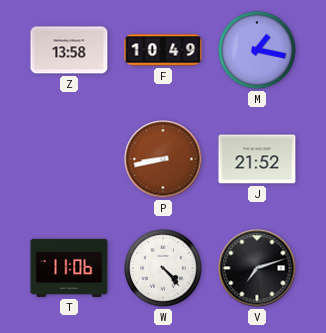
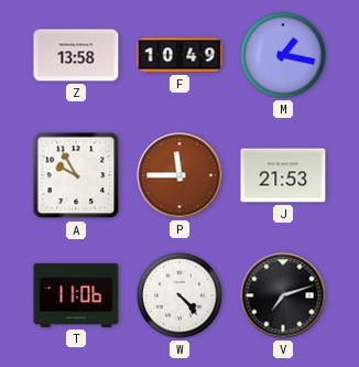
A: none -> 9:55 (76, 175)
P: 8:43 -> 11:45 (179, 175)
J: 21:52 -> 21:53 (283, 175)
